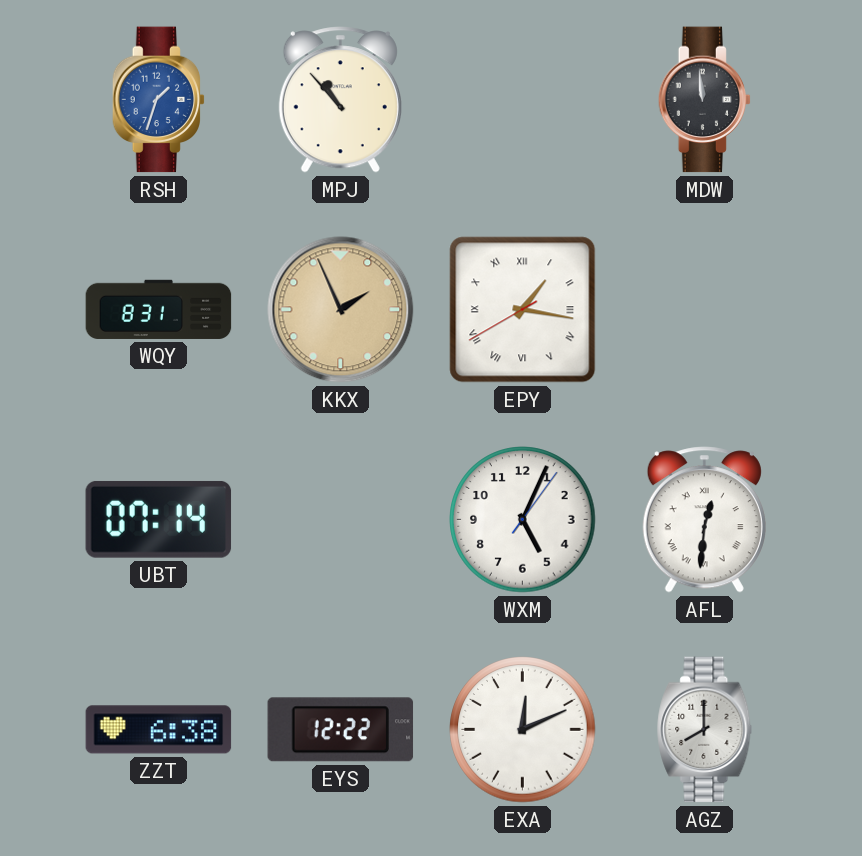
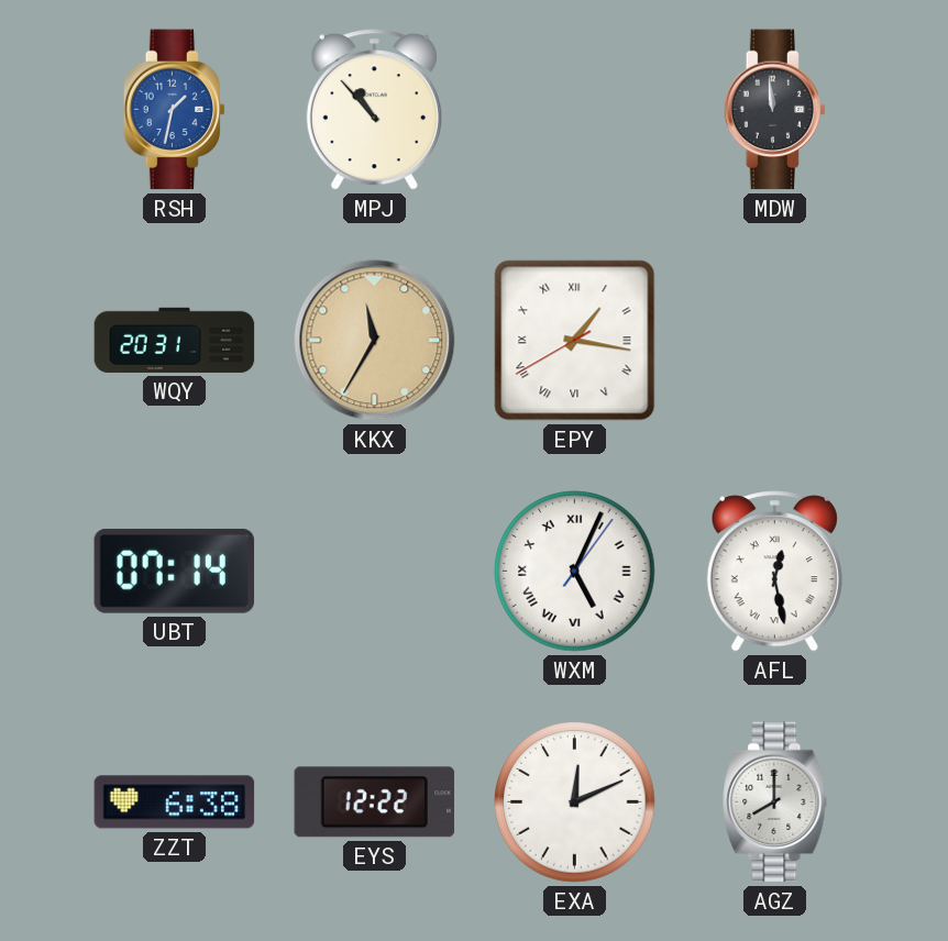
RSH: 1:33 -> 1:32 (175, 110)
WQY: 8:31 -> 20:31 (175, 340)
KKX: 1:56 -> 11:35 (375, 341)
WXM numerals: Arabic -> Roman (575, 572)
AFL: 12:31 -> 12:28 (774, 572)
